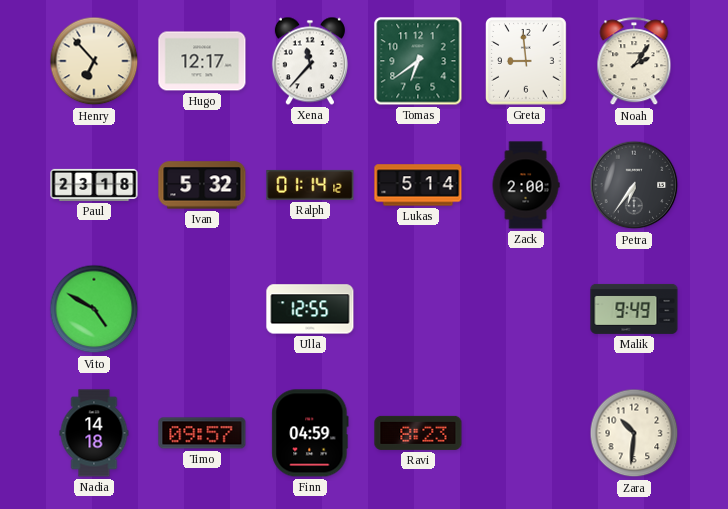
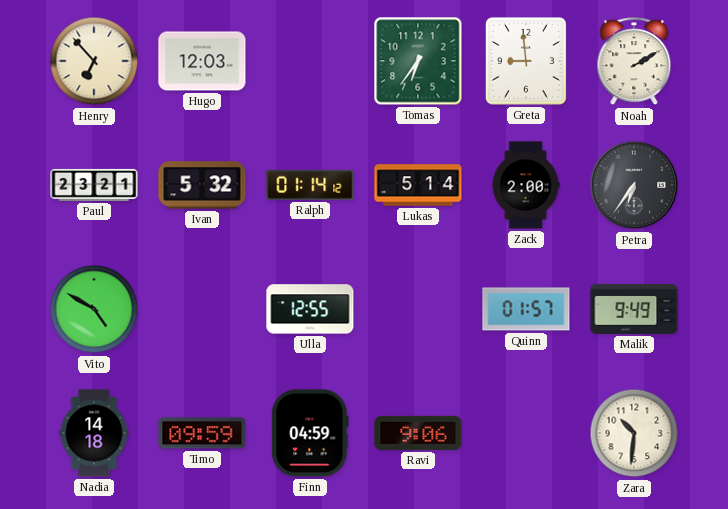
Hugo: 12:17 -> 12:03 (202, 61)
Xena: 11:37 -> none (310, 61)
Tomas: 6:39 -> 6:36 (418, 61)
Noah: 2:06 -> 2:10 (634, 62)
Paul: 23:18 -> 23:21 (94, 185)
Quinn: none -> 01:57 (526, 309)
Timo: 09:57 -> 09:59 (202, 433)
Ravi: 8:23 -> 9:06 (418, 433)
